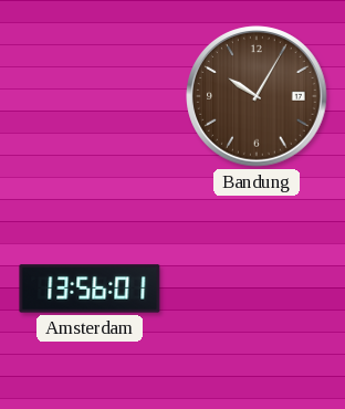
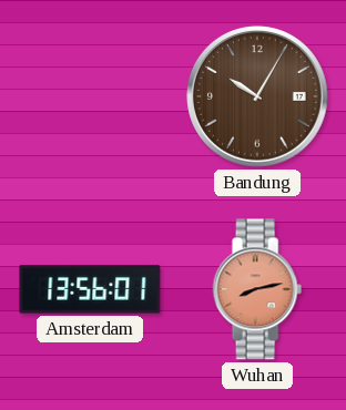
Wuhan: none -> 8:13 (257, 289)
